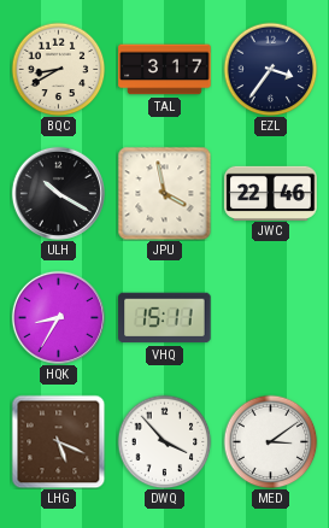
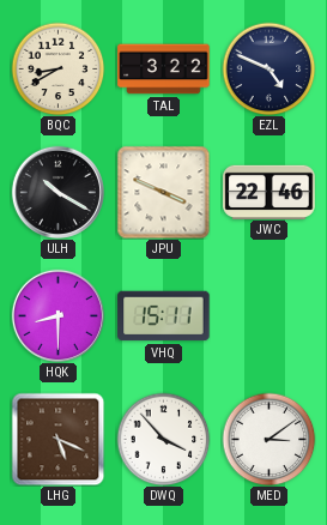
TAL: 3:17 -> 3:22 (164, 70)
EZL: 3:36 -> 4:49 (268, 68)
JPU: 3:58 -> 3:49 (163, 192)
HQK: 8:35 -> 8:30 (57, 315)
